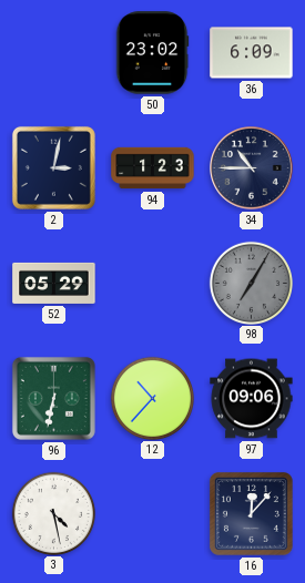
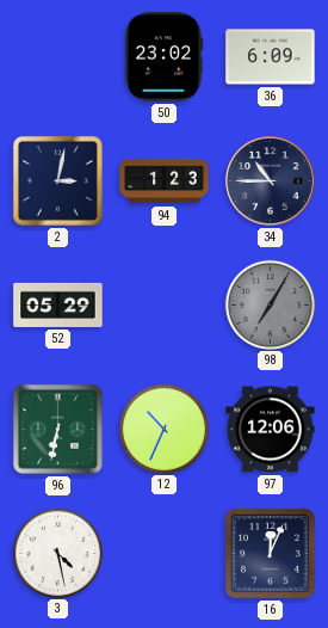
12: 10:37 -> 10:34 (163, 429)
97: 09:06 -> 12:06 (271, 430)
16: 12:07 -> 12:04 (270, 553)
